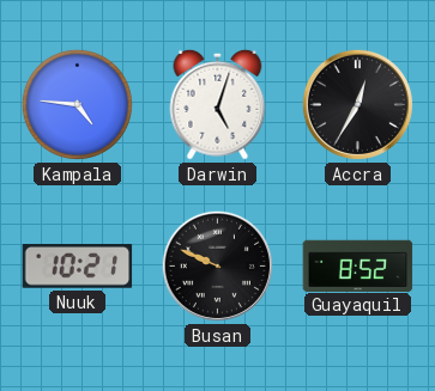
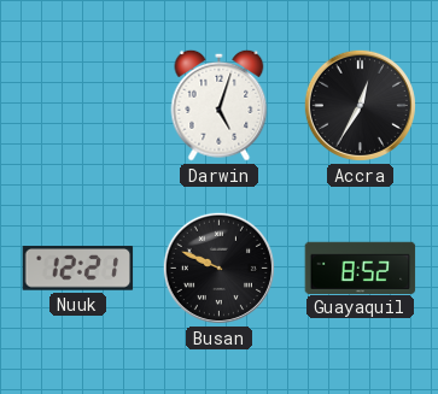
Kampala: 4:46 -> none (77, 104)
Nuuk: 10:21 -> 12:21 (78, 269)
